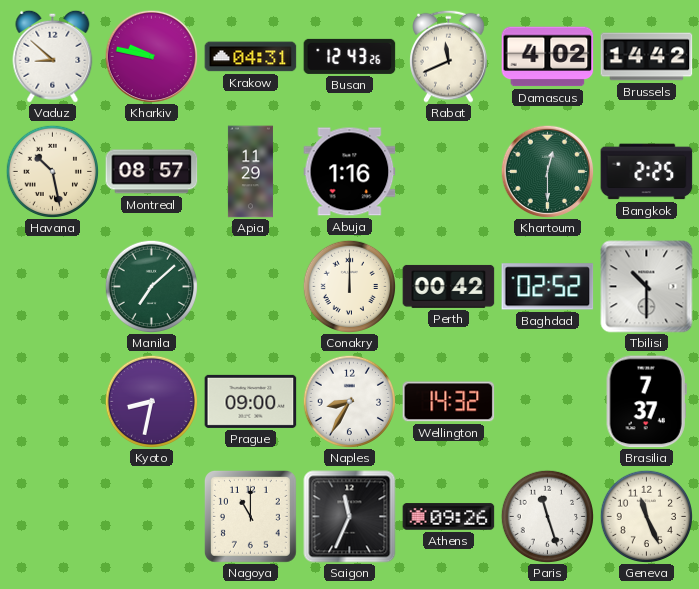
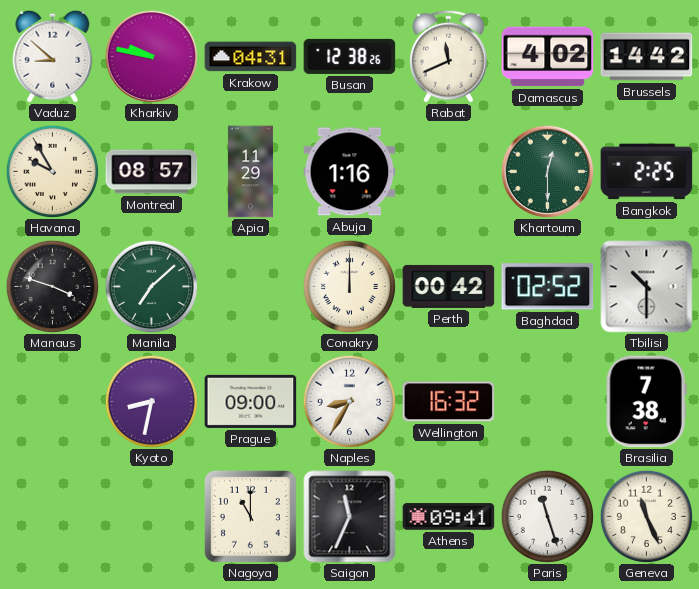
Busan: 12:43 -> 12:38 (350, 56)
Havana: 10:28 -> 9:55 (52, 171)
Manaus: none -> 3:48 (52, 286)
Wellington: 14:32 -> 16:32 (449, 402)
Brasilia: 7:37 -> 7:38 (646, 402)
Athens: 09:26 -> 09:41 (449, 517)
